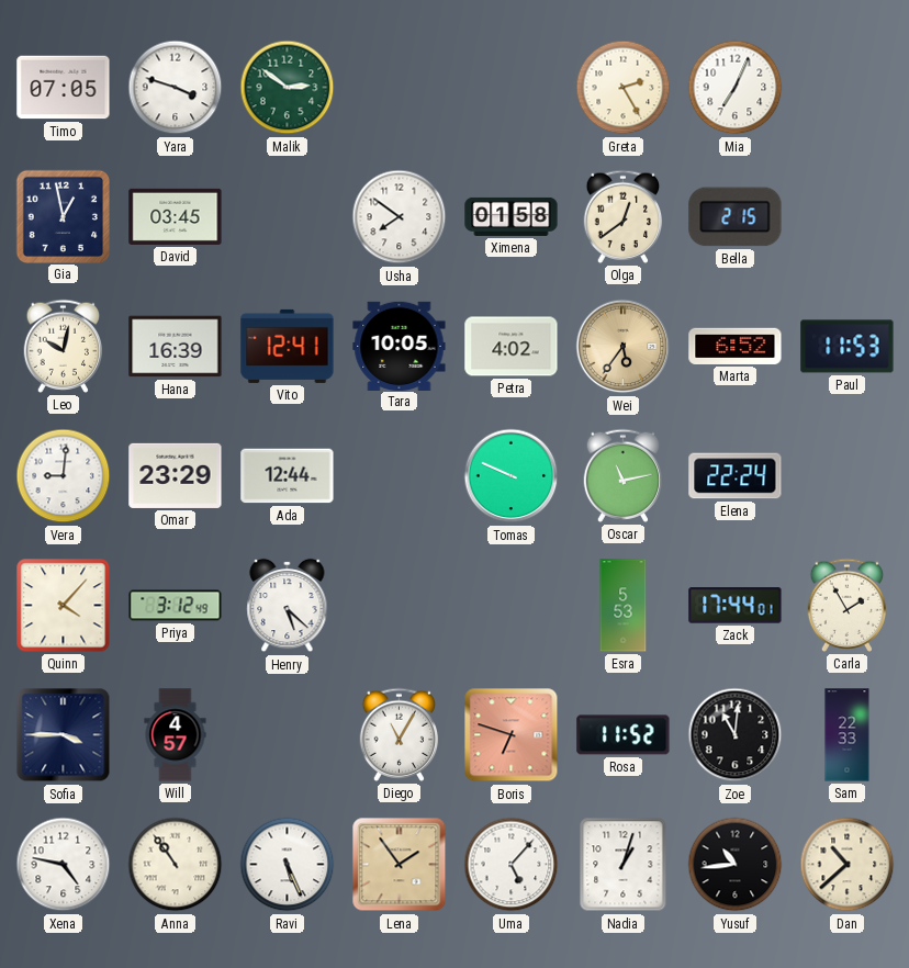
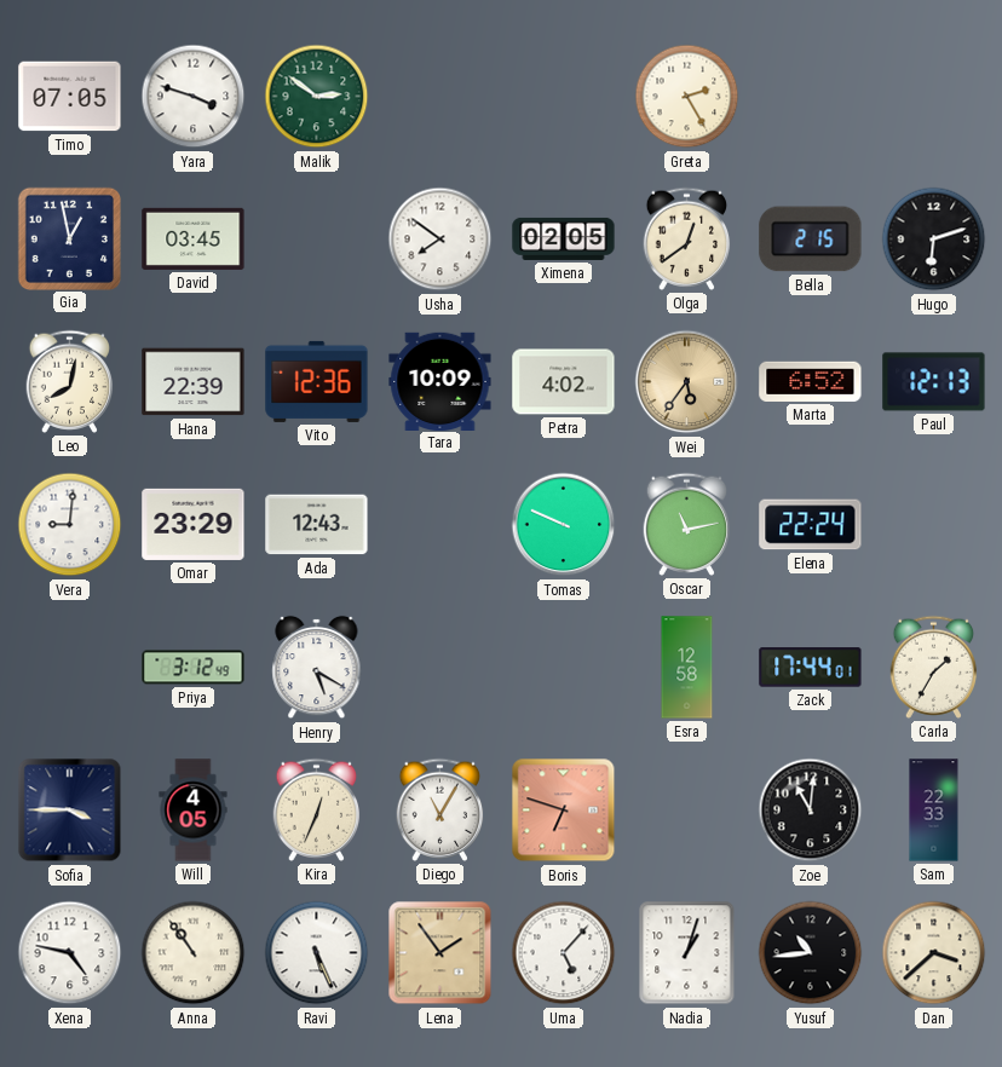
Mia: 7:04 -> none (736, 88)
Ximena: 01:58 -> 02:05 (564, 238)
Hugo: none -> 6:12 (934, 240)
Leo: 10:02 -> 8:02 (70, 381)
Hana: 16:39 -> 22:39 (194, 382)
Vito: 12:41 -> 12:36 (317, 381)
Tara: 10:05 -> 10:09 (440, 381)
Paul: 11:53 -> 12:13 (934, 382)
Ada: 12:44 -> 12:43 (317, 525)
Quinn: 4:07 -> none (64, 606)
Henry: 5:22 -> 5:20 (317, 668)
Esra: 5:53 -> 12:58 (687, 668)
Carla: 1:55 -> 1:35 (934, 667)
Will: 4:57 -> 4:05 (194, 811)
Kira: none -> 12:34 (317, 809)
Rosa: 11:52 -> none (624, 735)
Dan: 10:38 -> 3:38 (934, 953)
